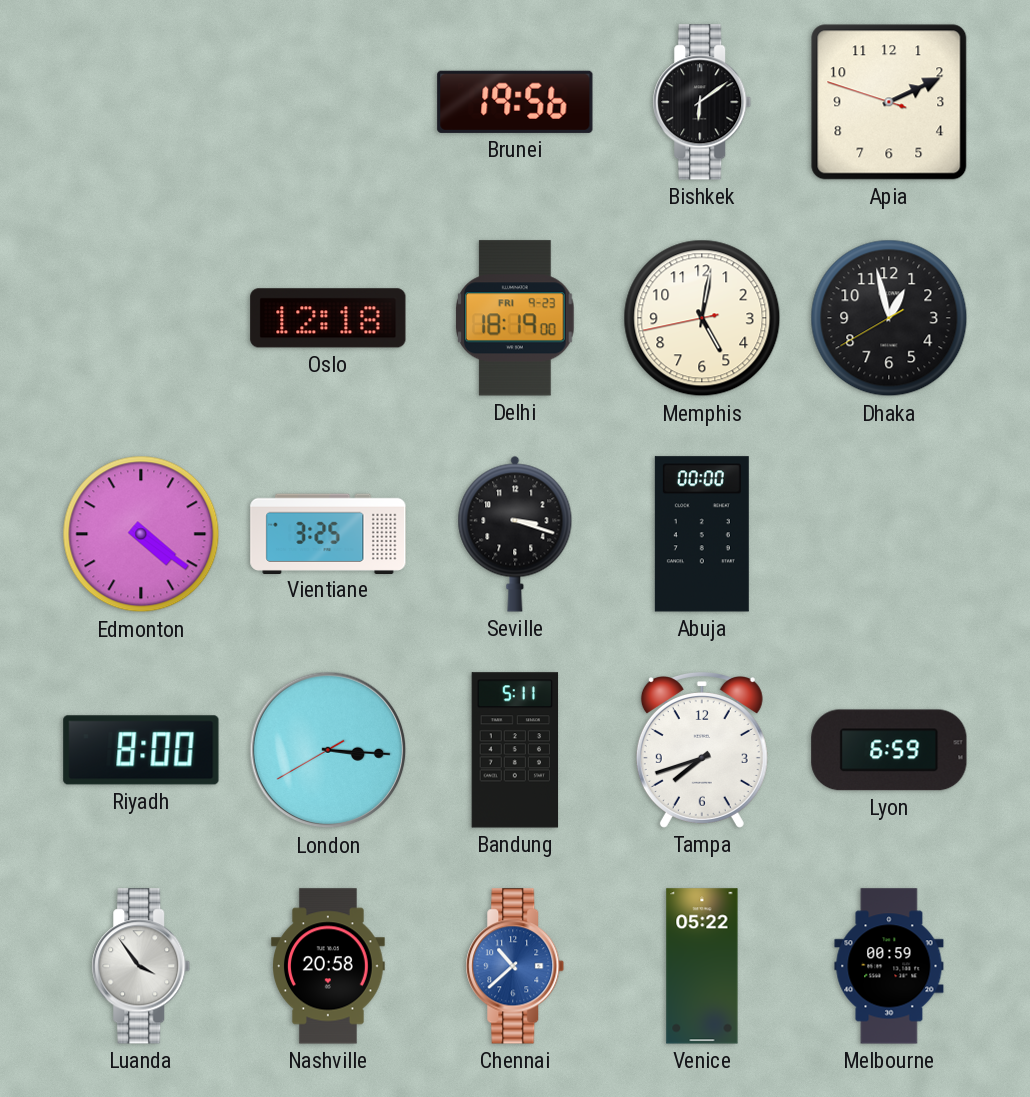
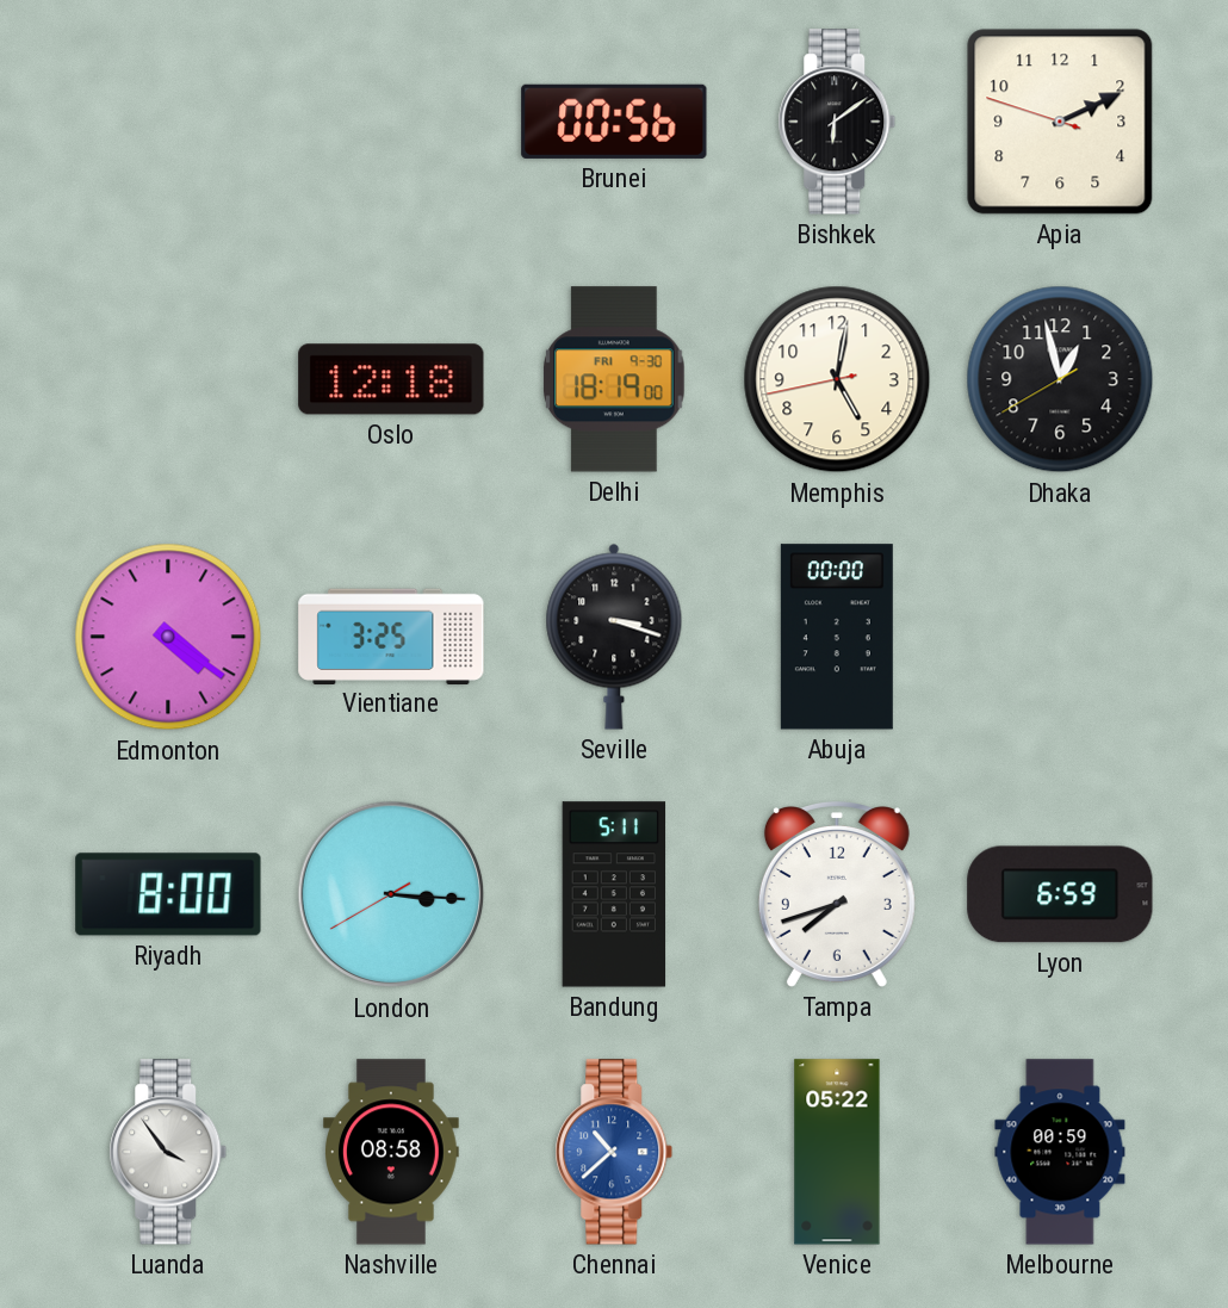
Brunei: 19:56 -> 00:56 (614, 122)
Delhi date: FRI 9-23 -> FRI 9-30 (615, 379)
Nashville: 20:58 -> 08:58 (392, 1152)
